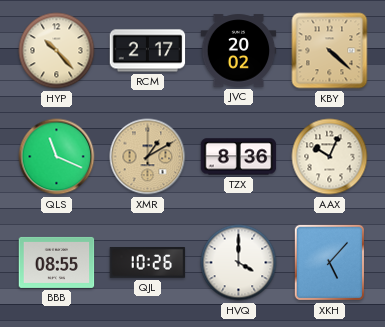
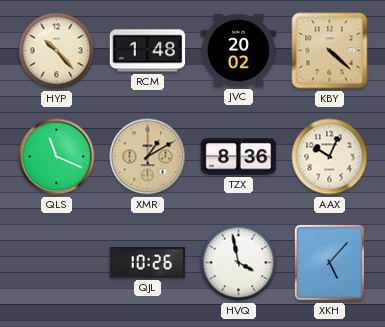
RCM: 2:17 -> 1:48 (148, 51)
BBB: 08:55 -> none (57, 262)
HVQ: 4:00 -> 3:58 (239, 263)
